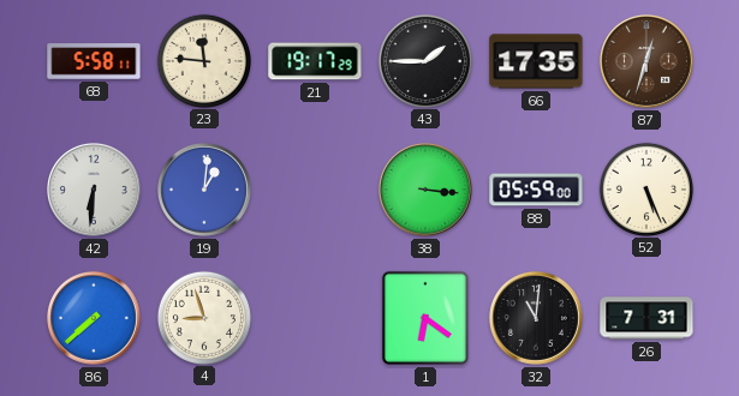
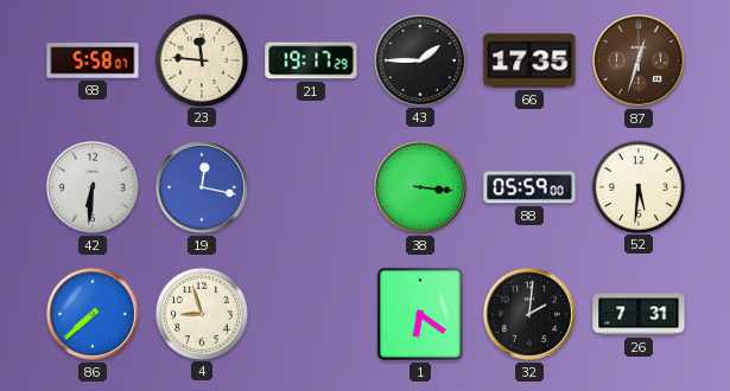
68: 5:58:11 -> 5:58:07 (93, 60)
19: 1:01 -> 12:17 (202, 187)
52: 5:26 -> 5:31 (637, 186)
32: 11:01 -> 2:01 (529, 314)
